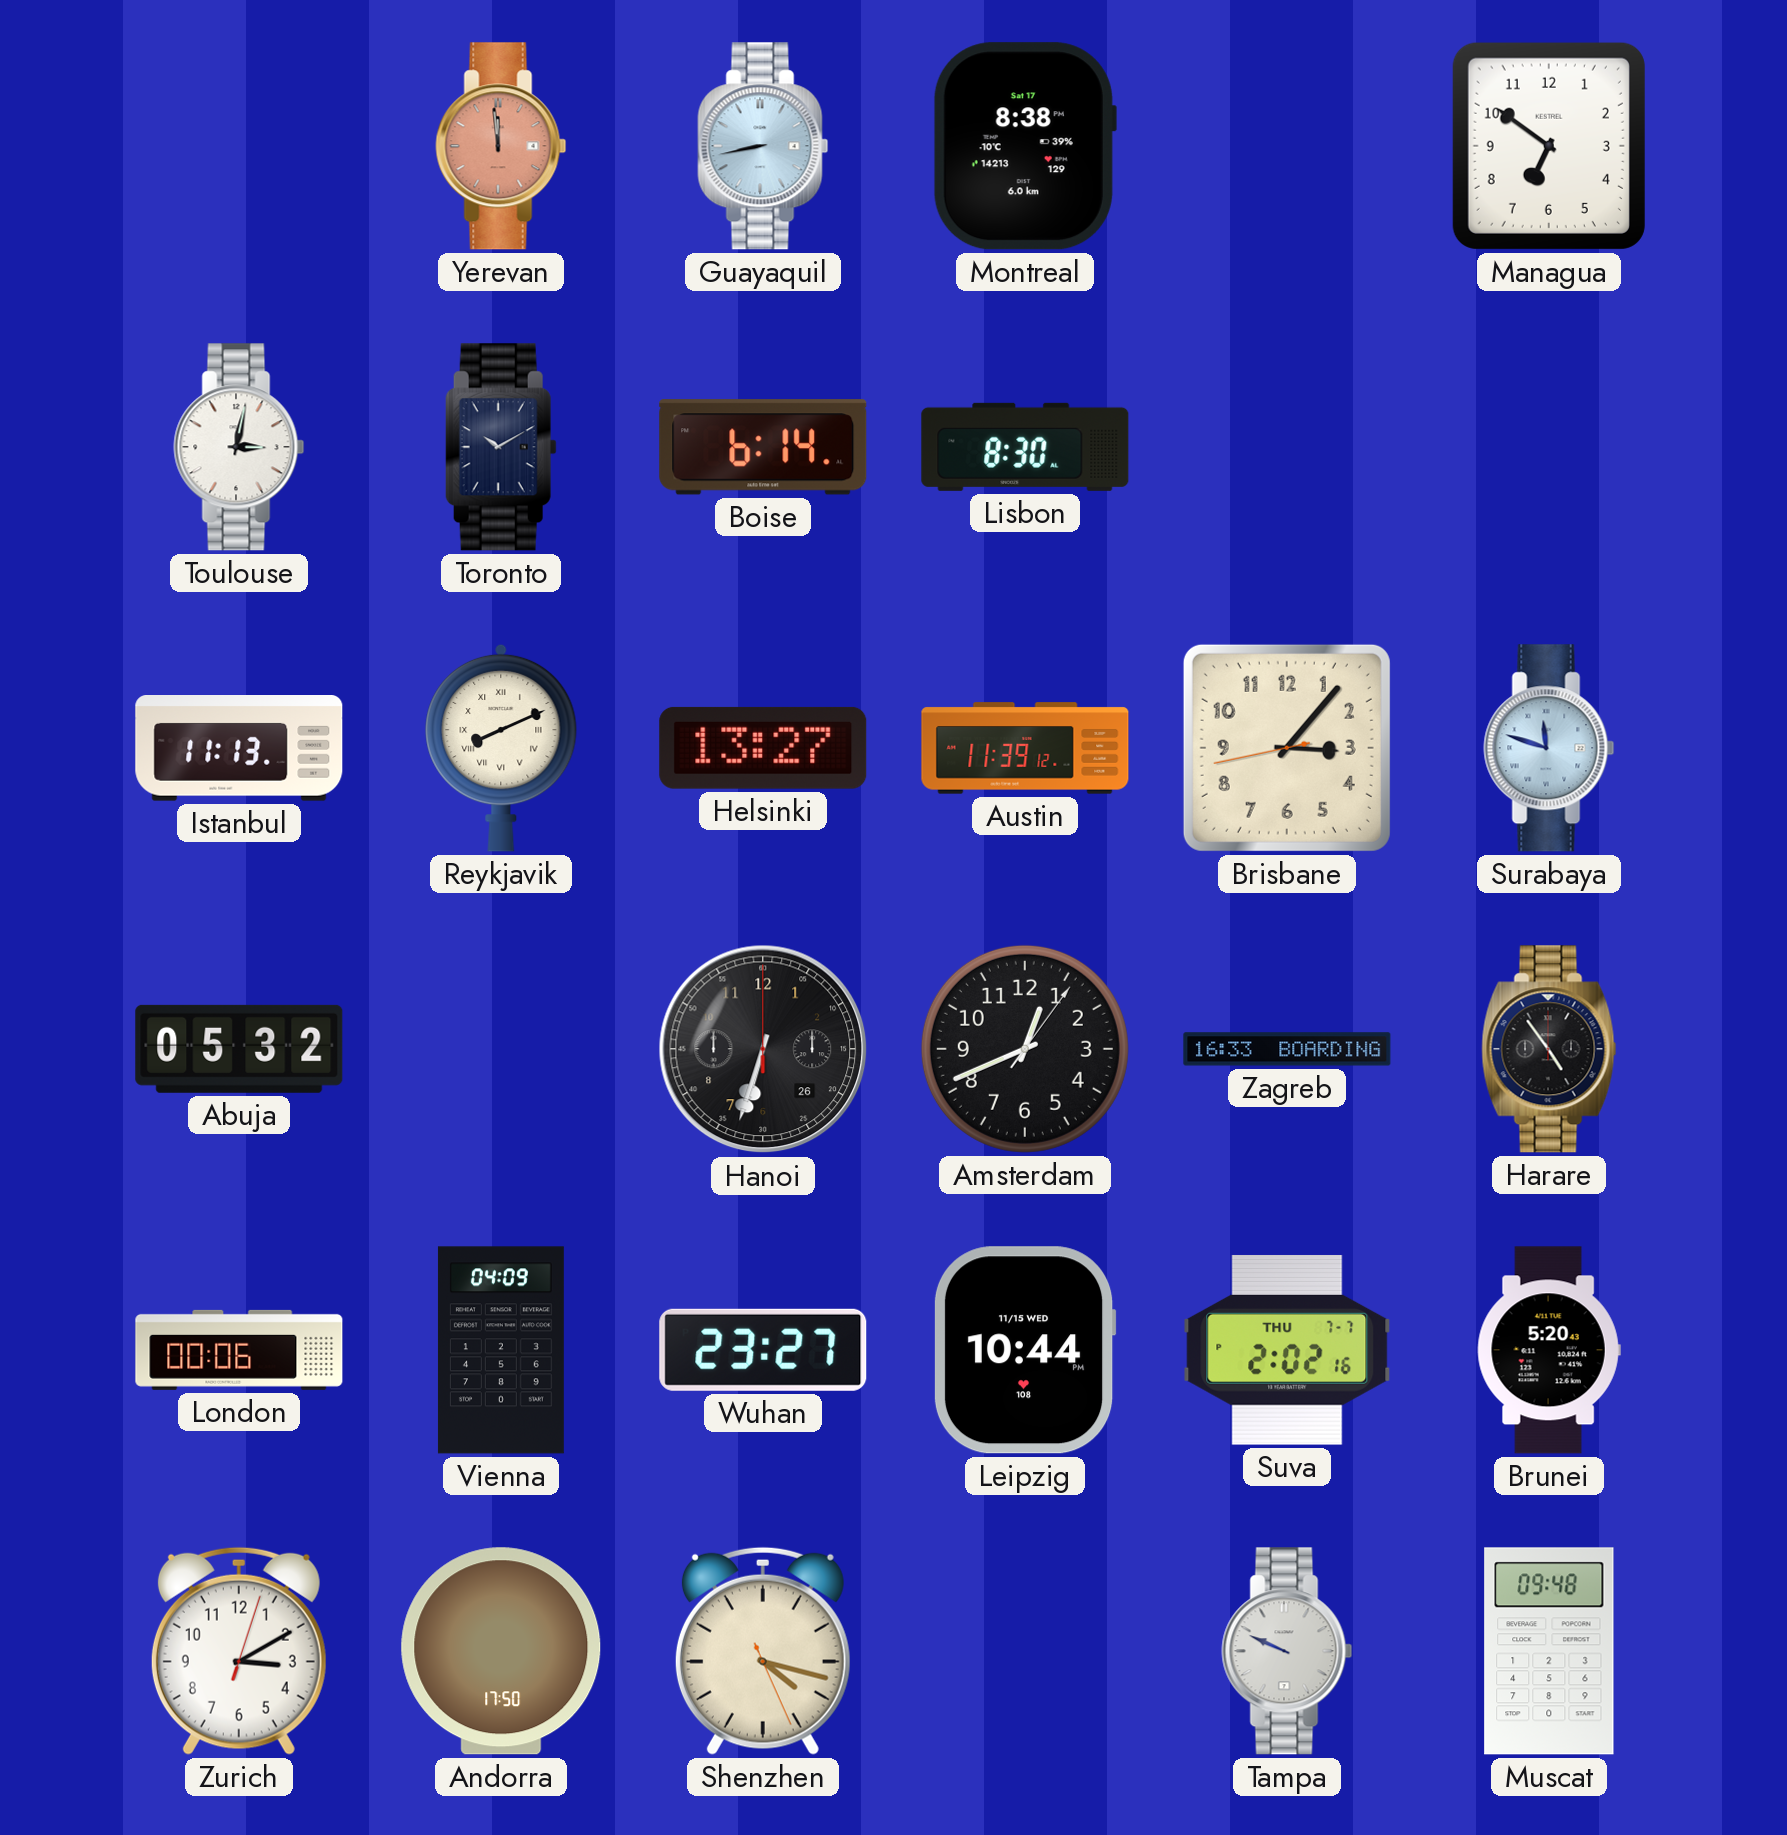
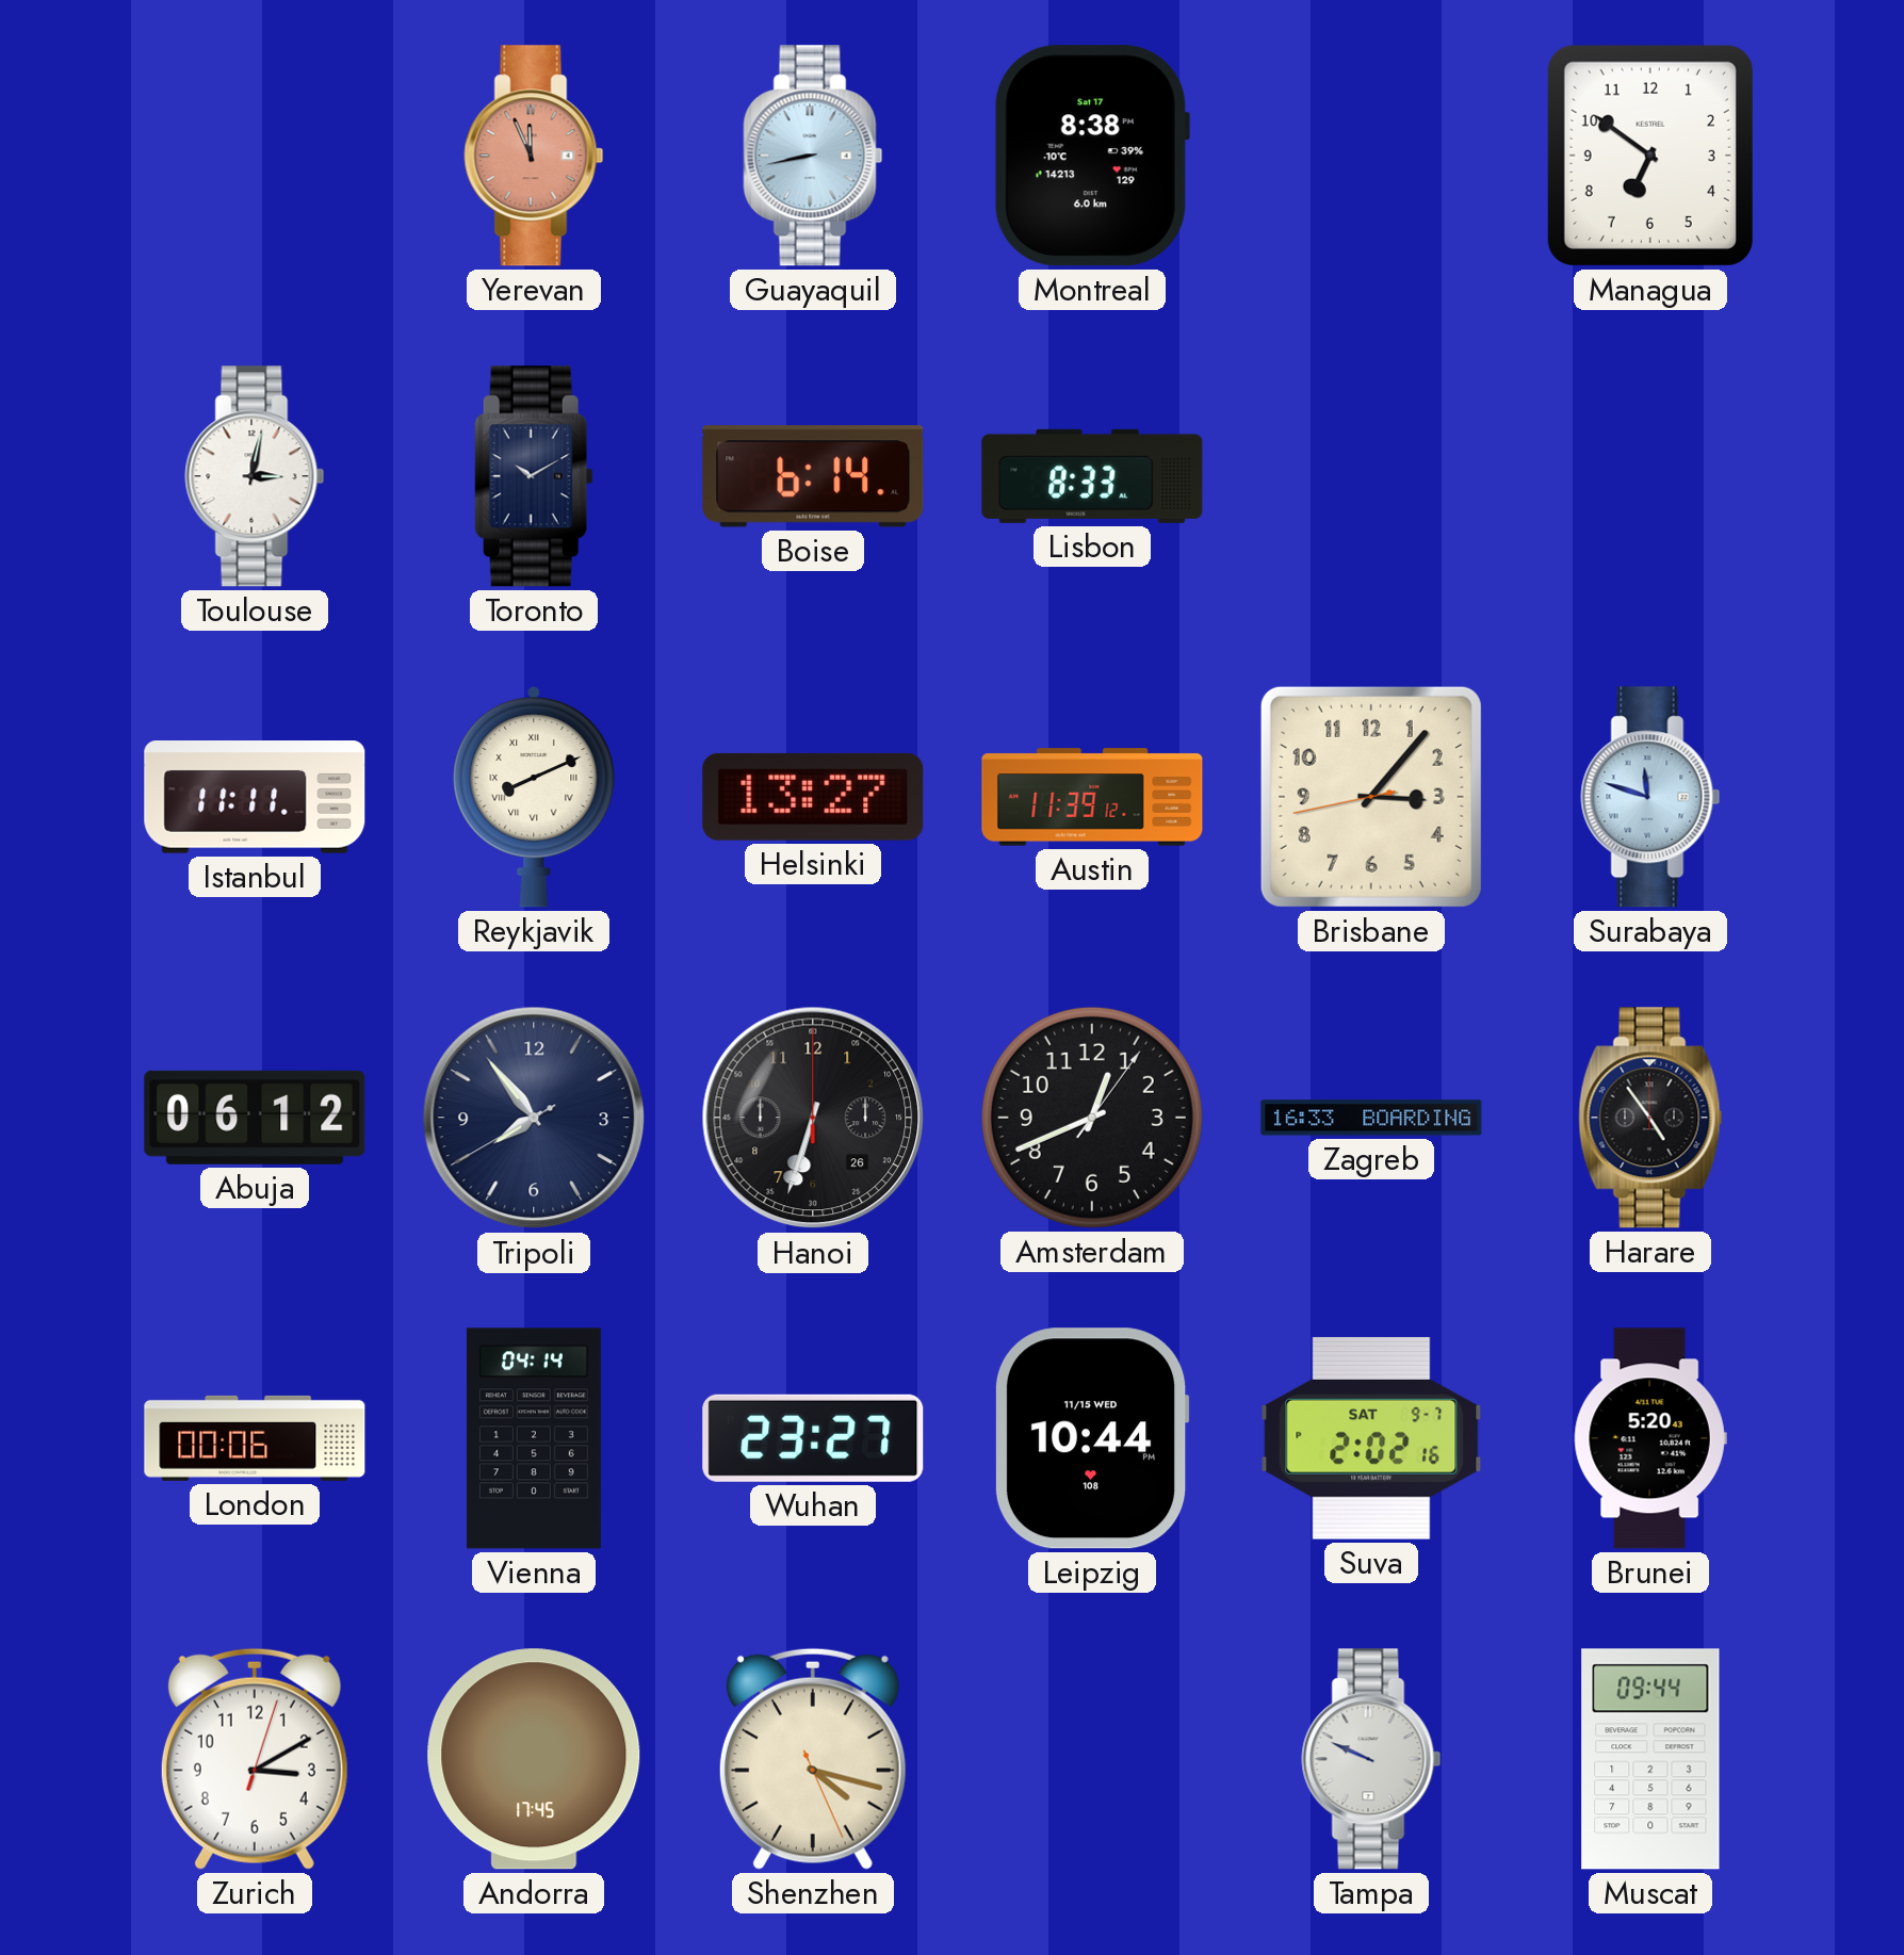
Yerevan: 11:59 -> 11:56 (534, 156)
Lisbon: 8:30 -> 8:33 (1092, 476)
Istanbul: 11:13 -> 11:11 (255, 798)
Abuja: 05:32 -> 06:12 (255, 1118)
Tripoli: none -> 7:53 (534, 1118)
Vienna: 04:09 -> 04:14 (534, 1438)
Suva date: THU 7-7 -> SAT 9-7 (1371, 1438)
Andorra: 17:50 -> 17:45 (534, 1759)
Muscat: 09:48 -> 09:44 (1650, 1759)
